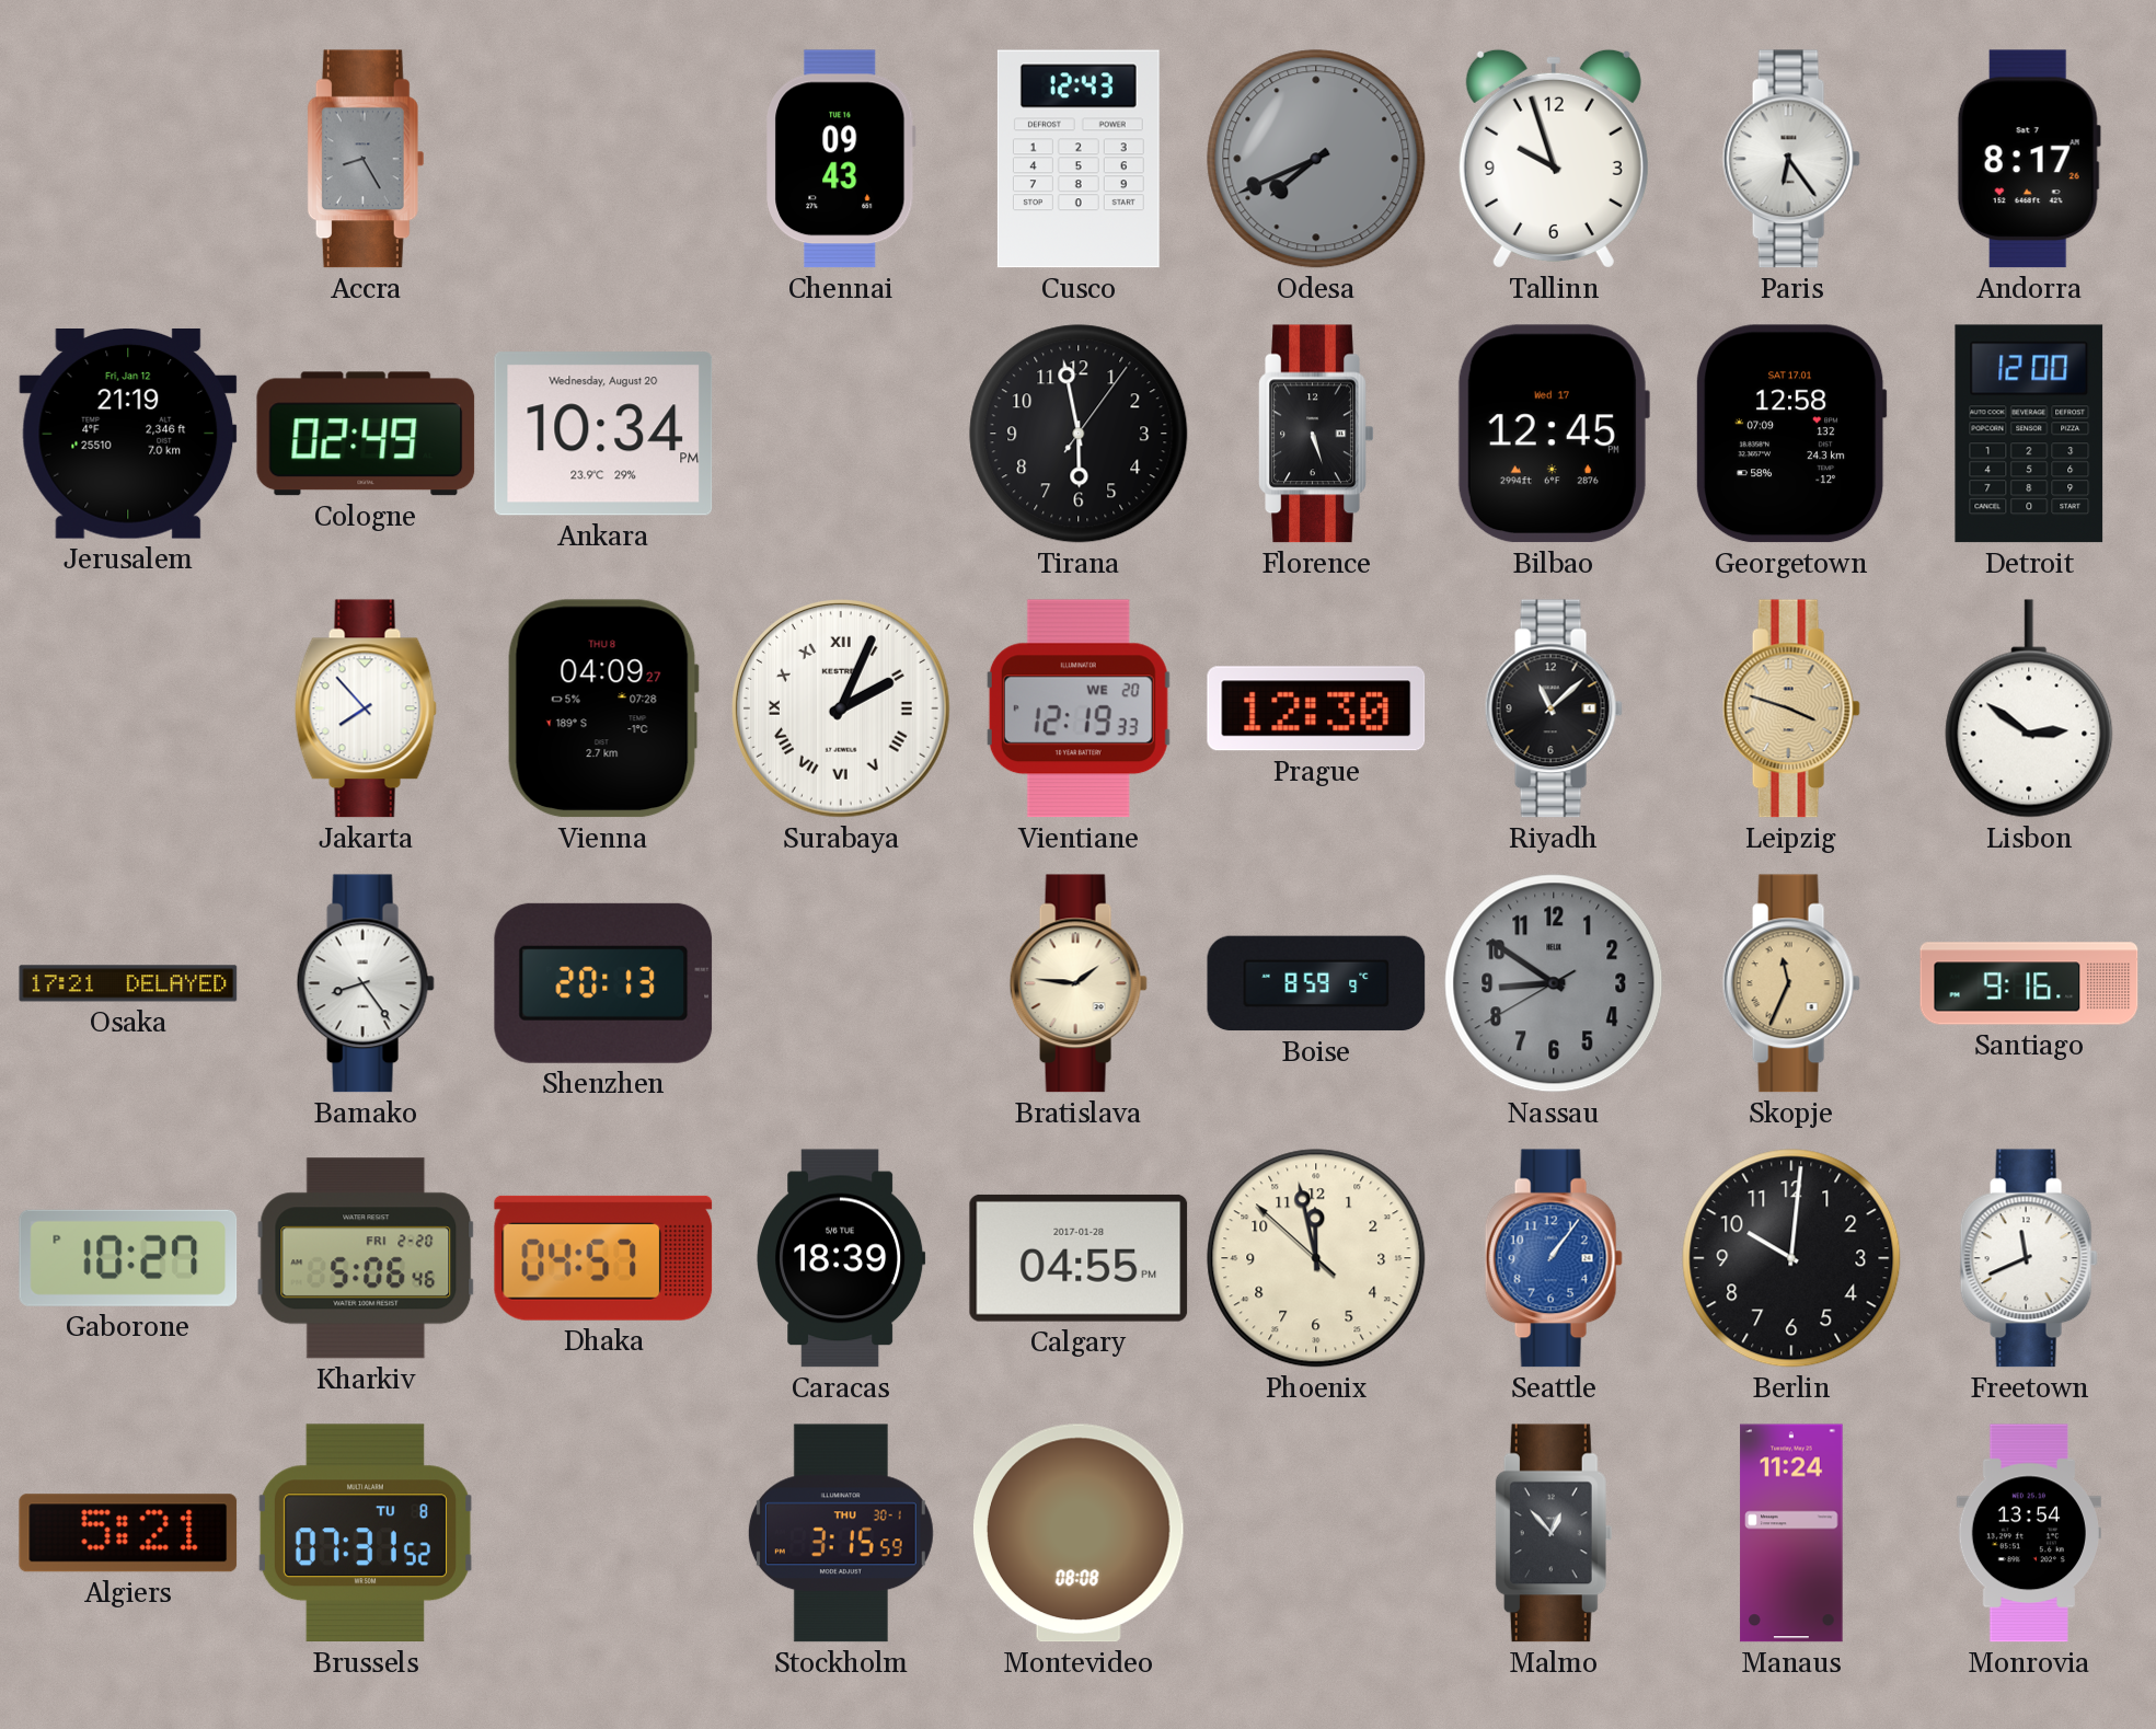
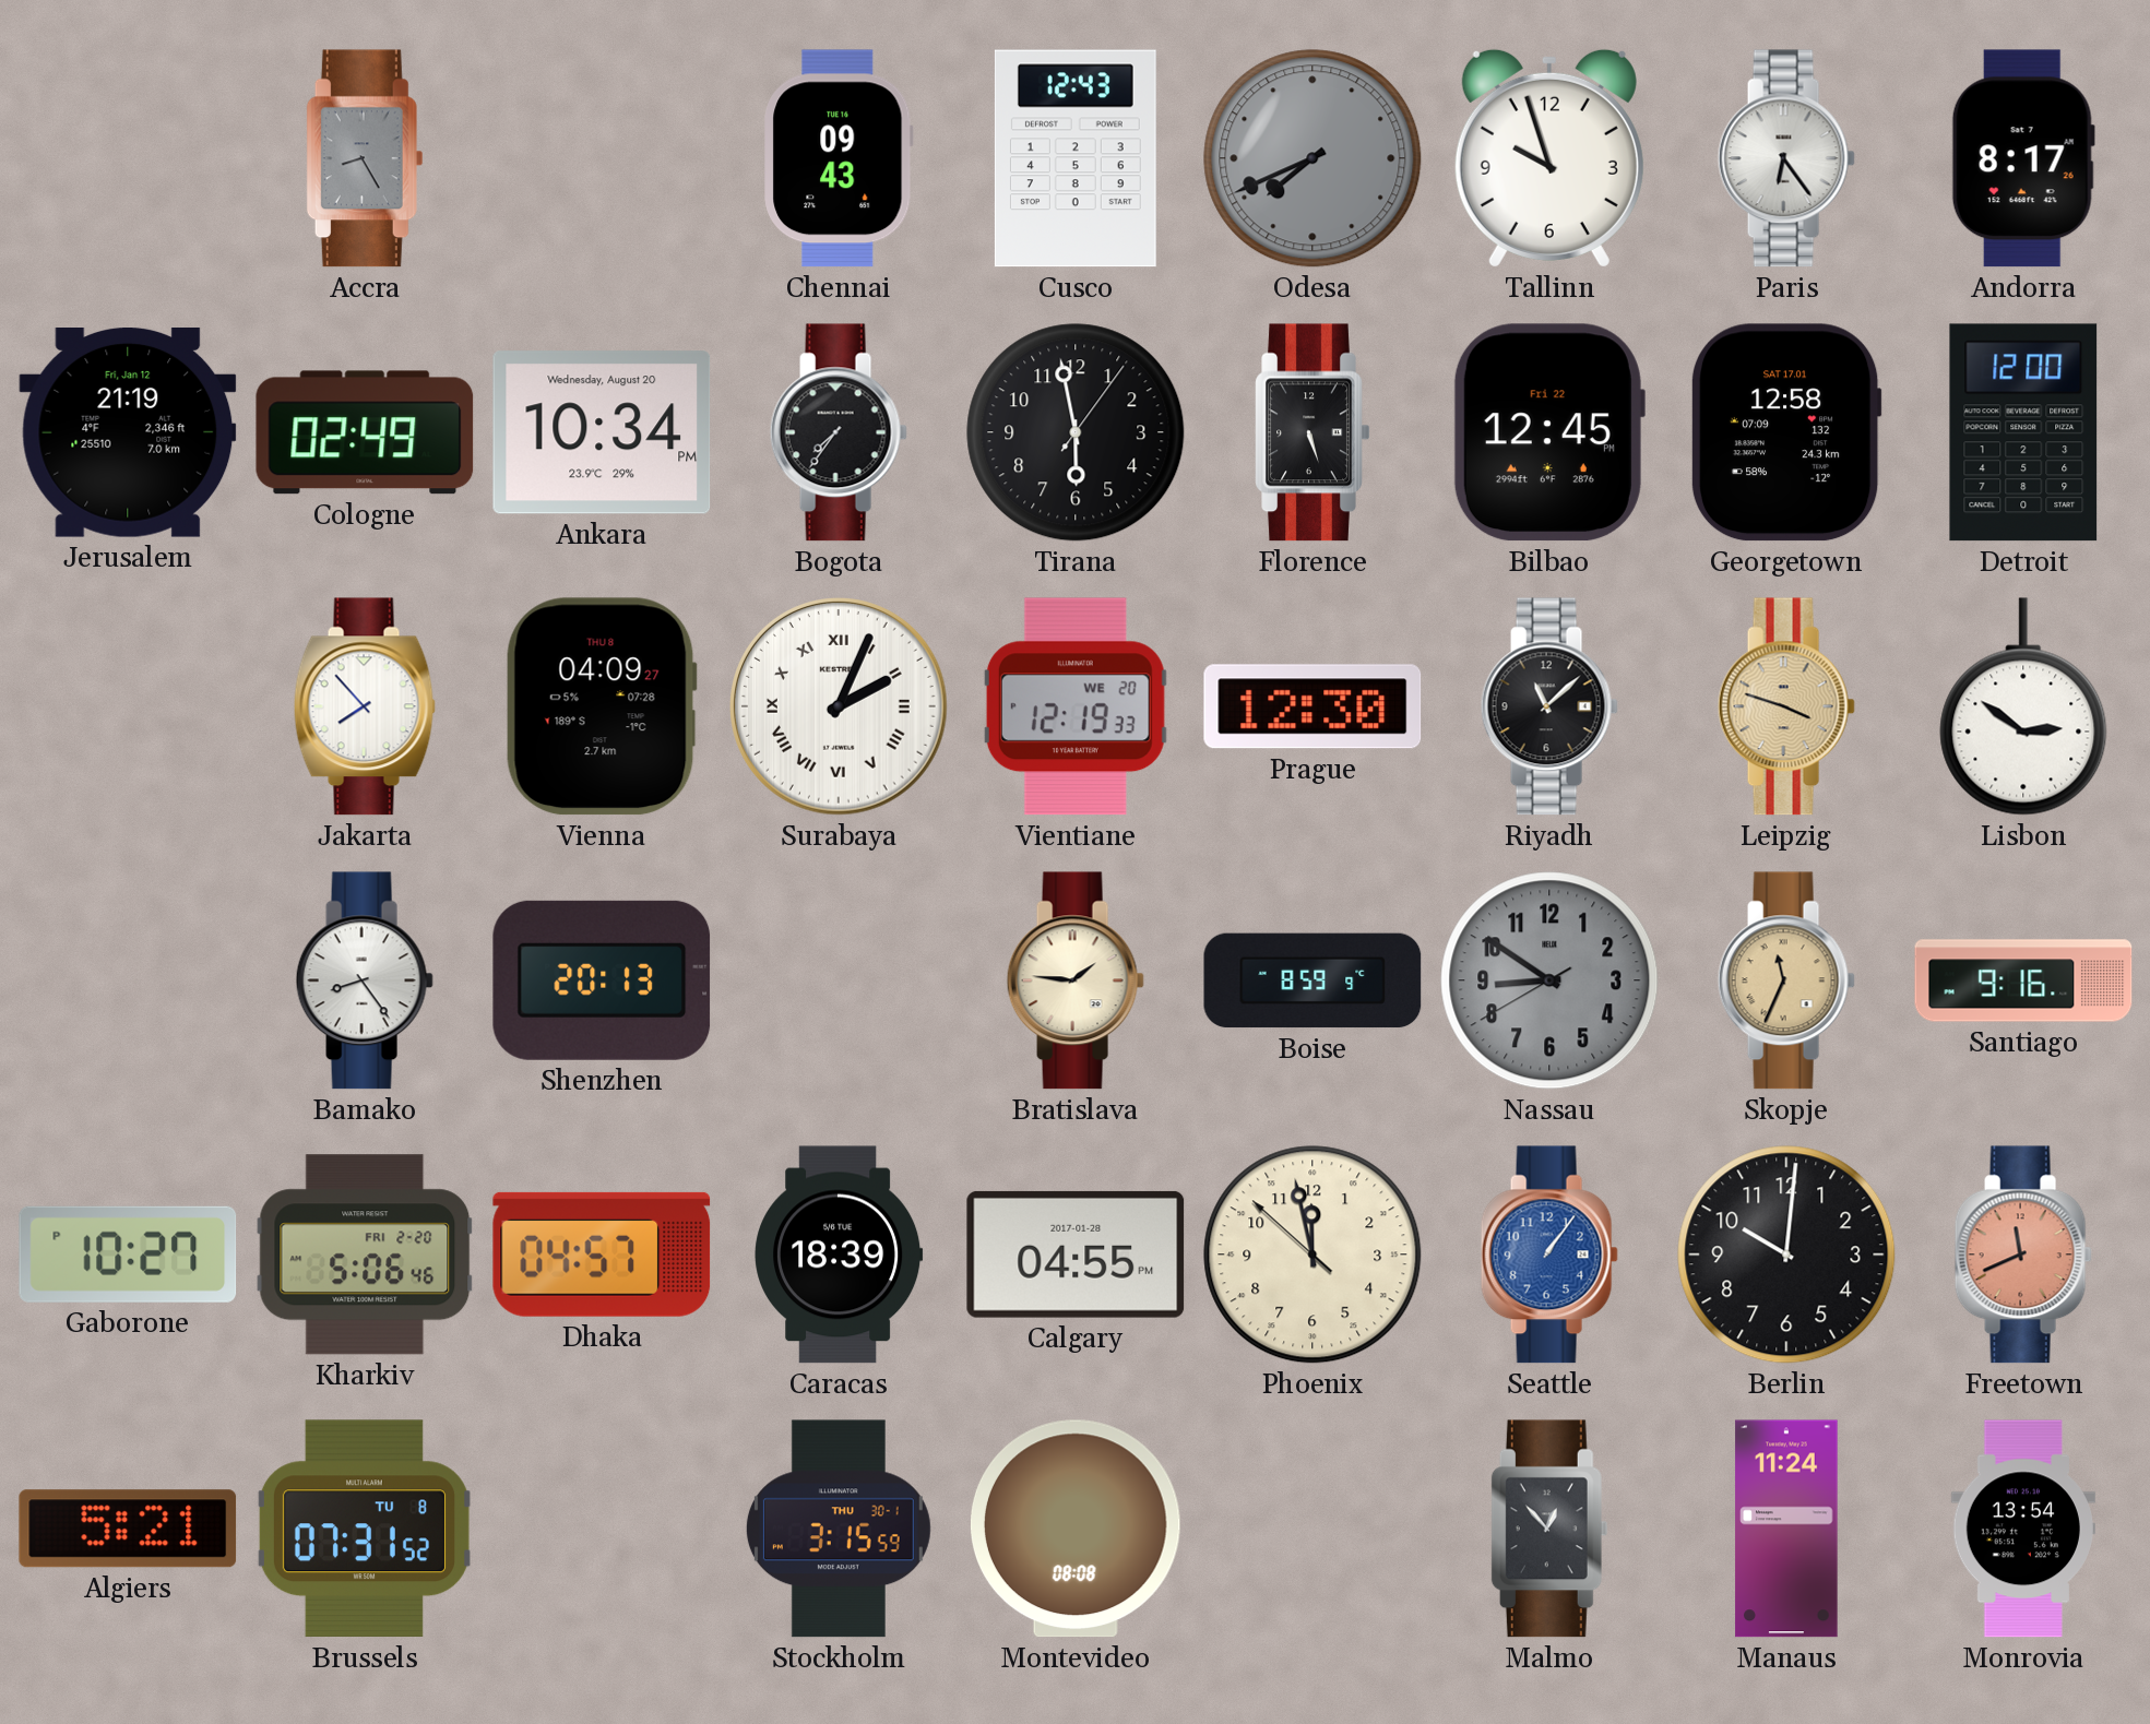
Bogota: none -> 7:36 (839, 432)
Bilbao date: Wed 17 -> Fri 22 (1548, 432)
Osaka: 17:21 -> none (128, 983)
Freetown dial: white -> salmon (2023, 1255)
